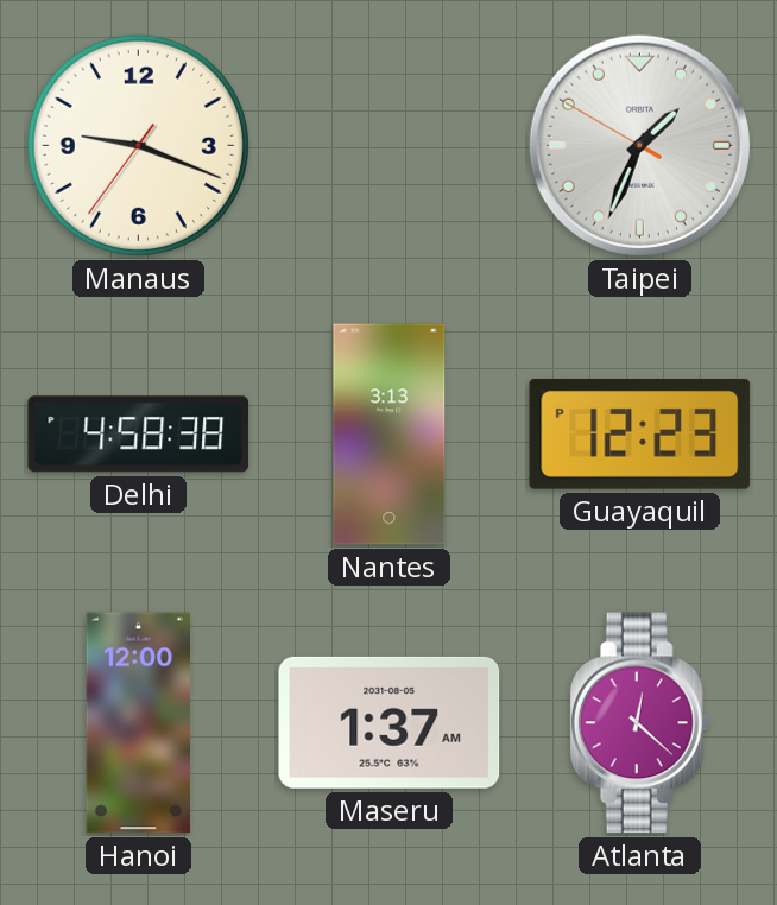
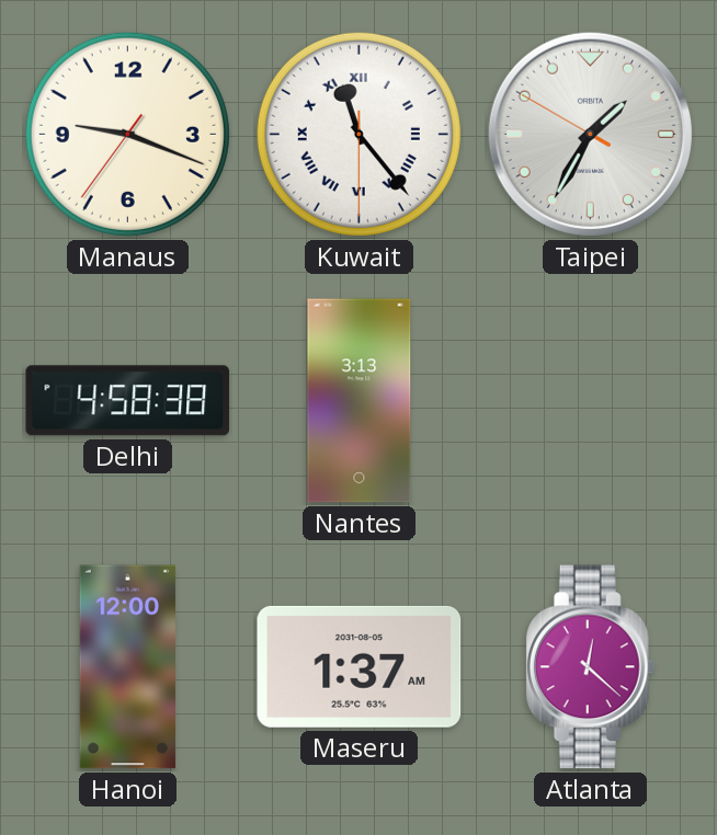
Kuwait: none -> 11:23 (358, 134)
Taipei: 1:33 -> 1:34 (590, 134)
Guayaquil: 12:23 -> none (640, 435)
